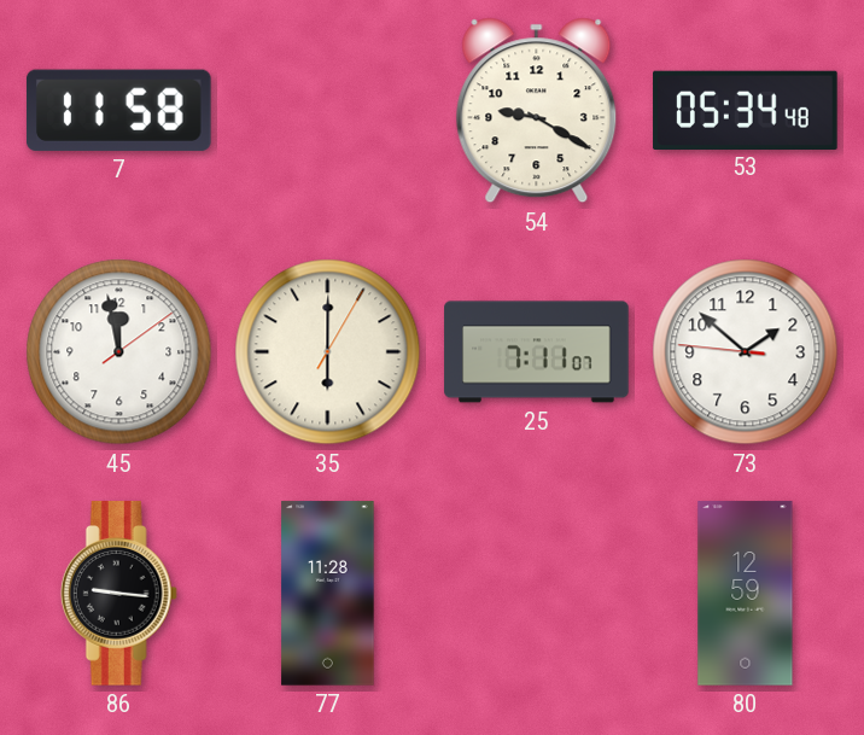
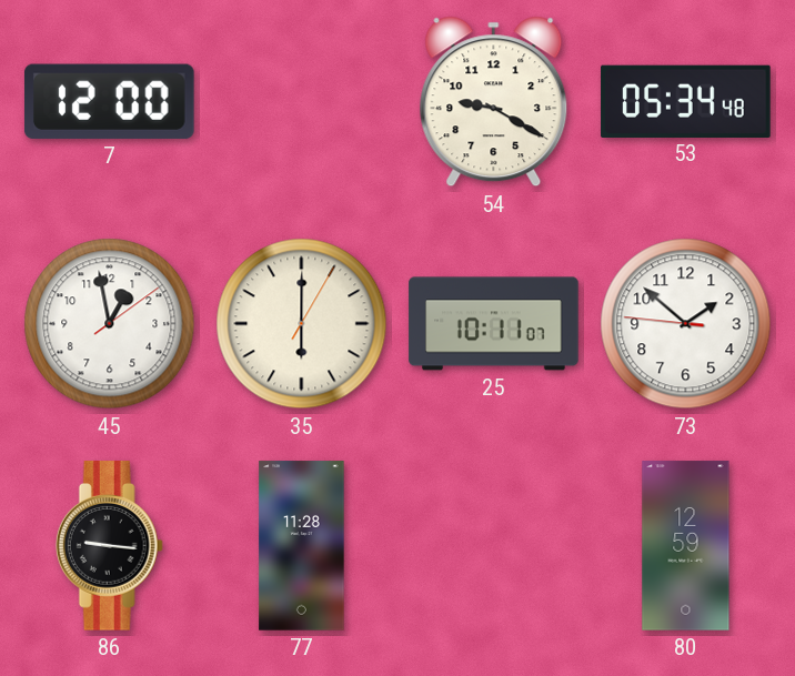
7: 11:58 -> 12:00 (109, 101)
45: 11:58 -> 12:58 (110, 324)
25: 7:11 -> 10:11 (494, 324)
